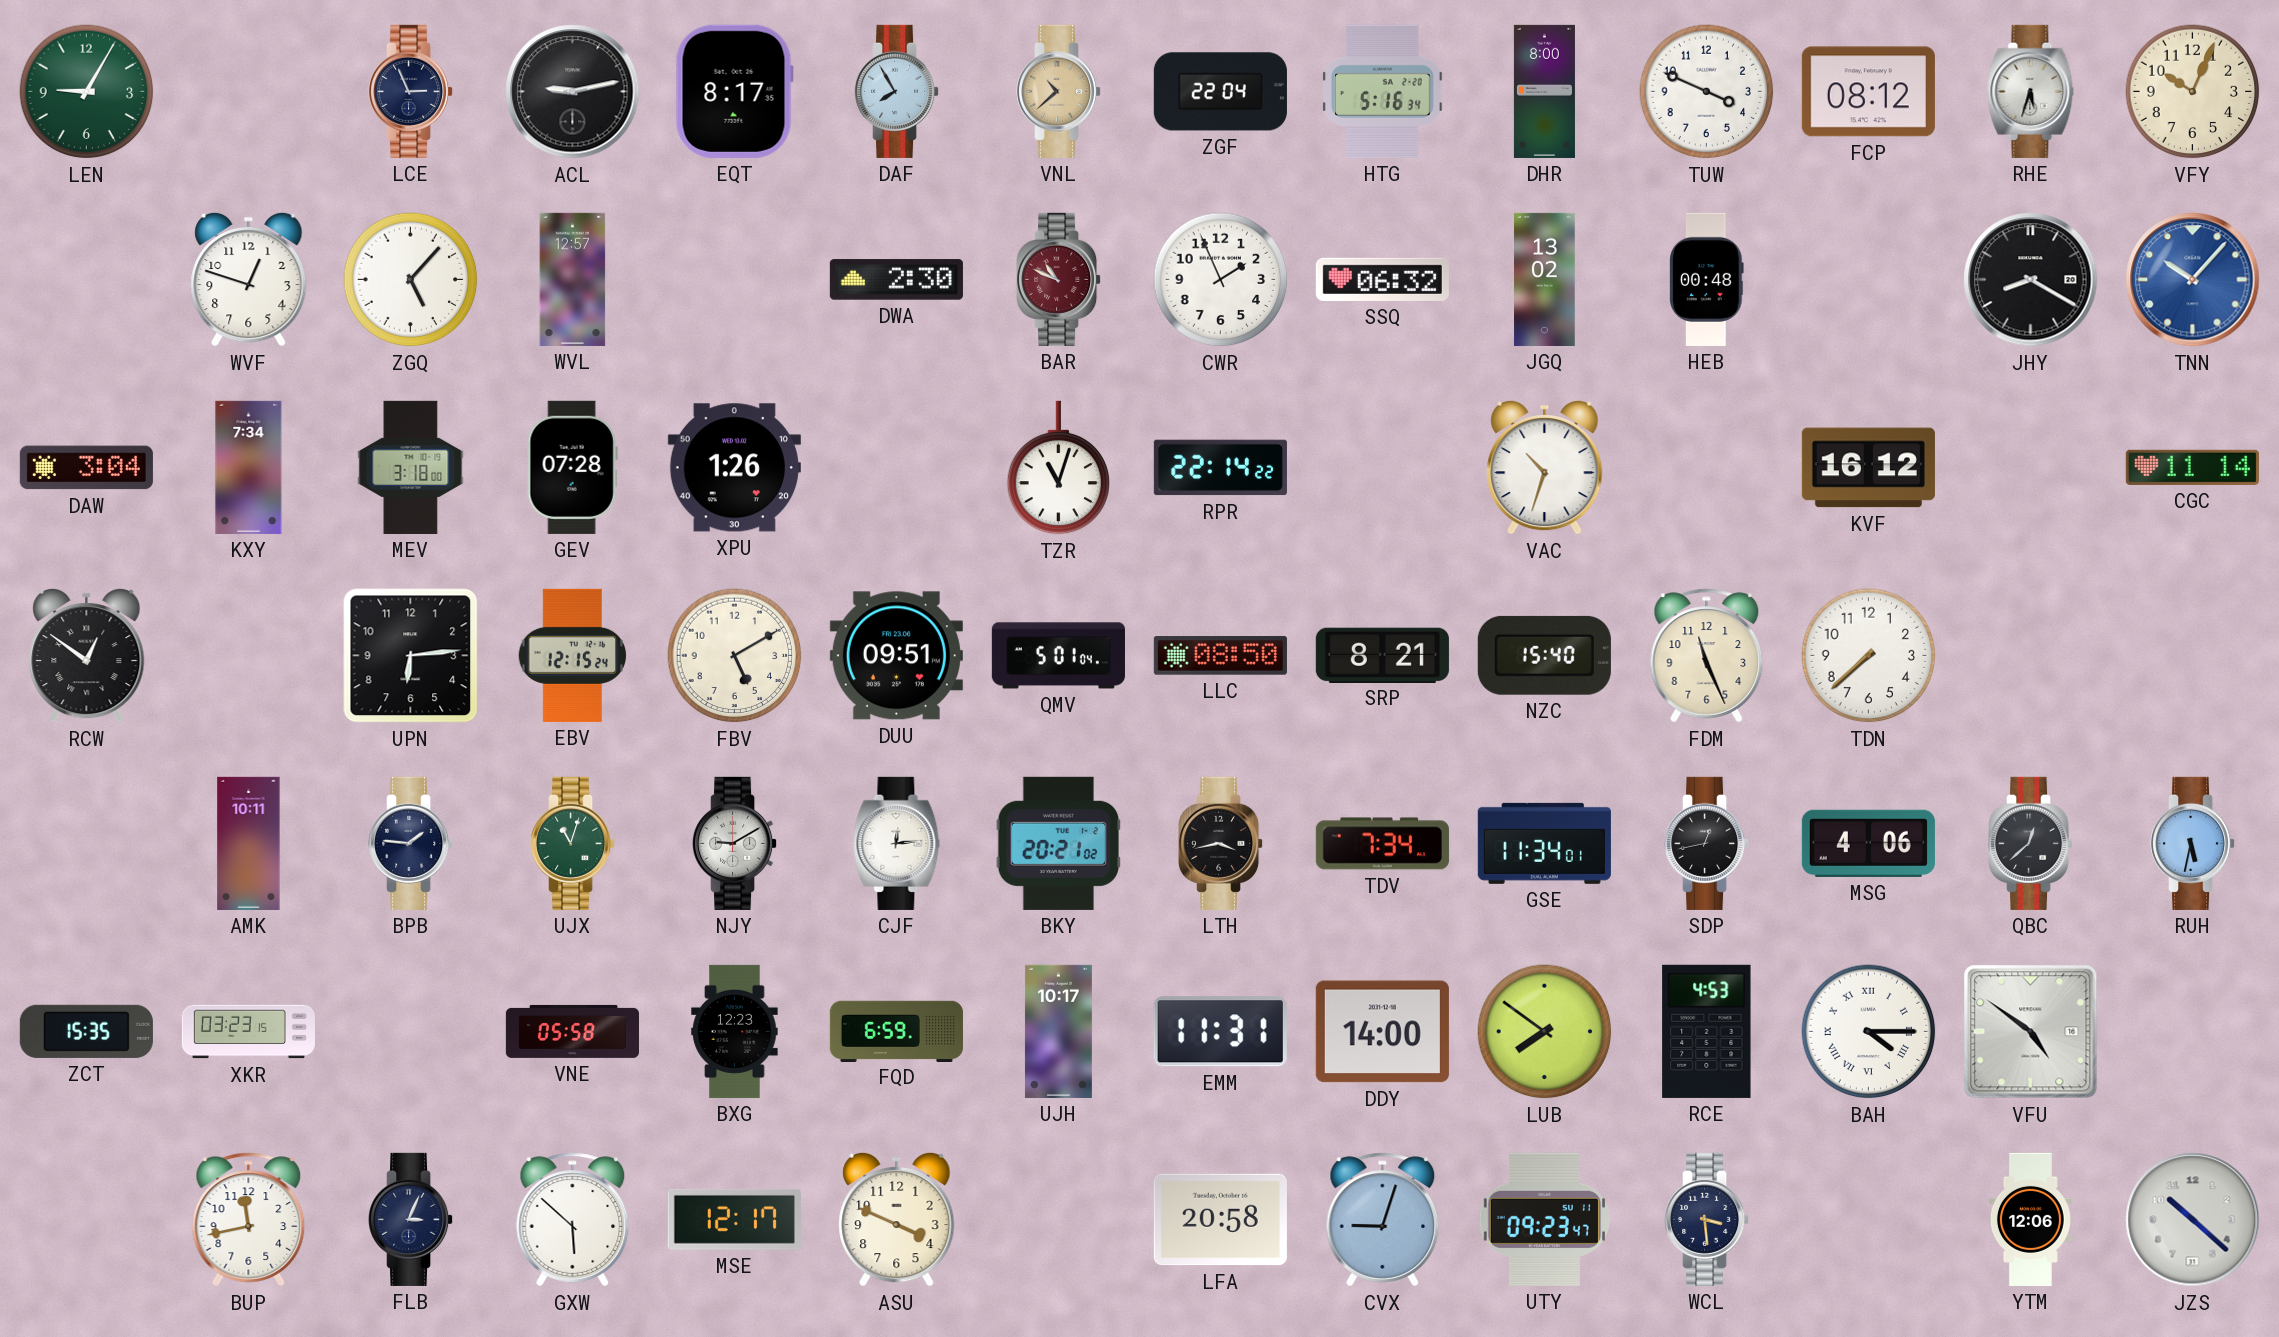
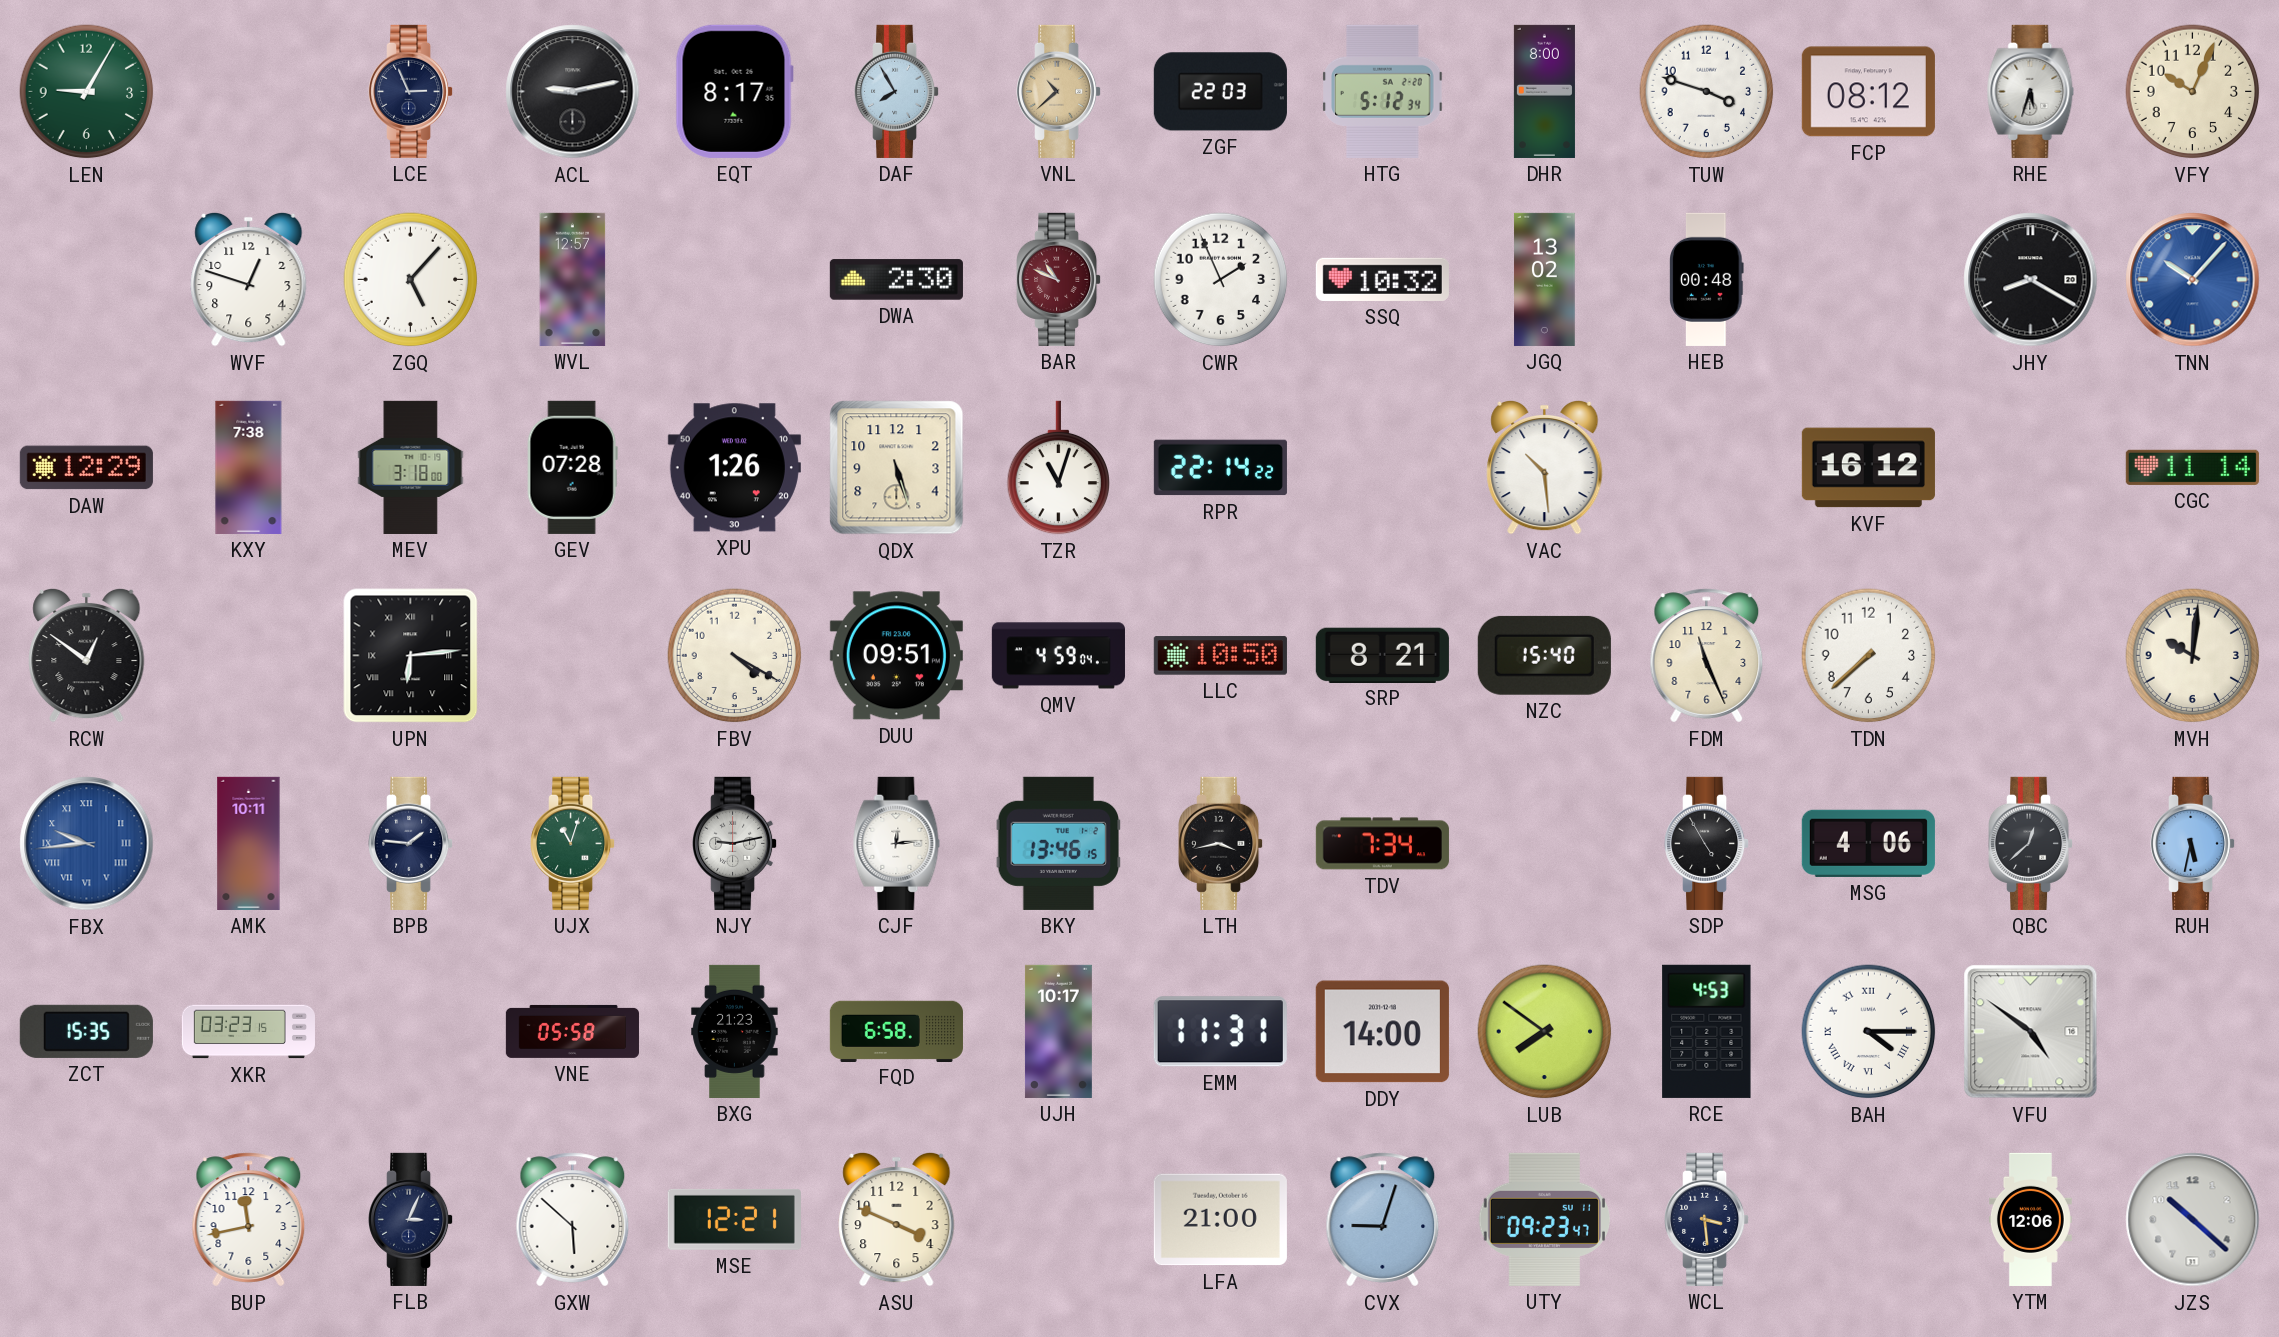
ZGF: 22:04 -> 22:03 (1220, 92)
HTG: 5:16 -> 5:12 (1383, 91)
TUW: 3:49 -> 3:48 (1707, 92)
SSQ: 06:32 -> 10:32 (1382, 279)
DAW: 3:04 -> 12:29 (86, 468)
KXY: 7:34 -> 7:38 (249, 467)
QDX: none -> 5:27 (897, 468)
VAC: 10:33 -> 10:29 (1545, 467)
UPN numerals: Arabic -> Roman (411, 656)
EBV: 12:15 -> none (573, 655)
FBV: 5:10 -> 4:20 (735, 656)
QMV: 5:01 -> 4:59 (1058, 656)
LLC: 08:50 -> 10:50 (1220, 656)
MVH: none -> 10:01 (2193, 656)
FBX: none -> 9:44 (87, 844)
NJY: 9:10 -> 9:13 (736, 843)
BKY: 20:21 -> 13:46 (1058, 843)
GSE: 11:34 -> none (1544, 843)
SDP: 12:43 -> 4:55 (1708, 843)
BXG: 12:23 -> 21:23 (735, 1031)
FQD: 6:59 -> 6:58 (896, 1031)
MSE: 12:17 -> 12:21 (734, 1219)
LFA: 20:58 -> 21:00 (1220, 1220)
